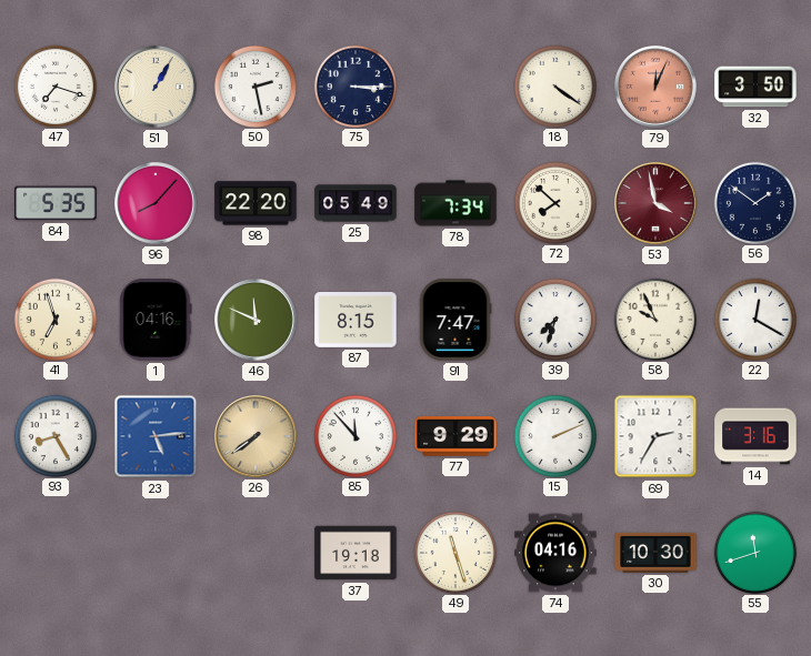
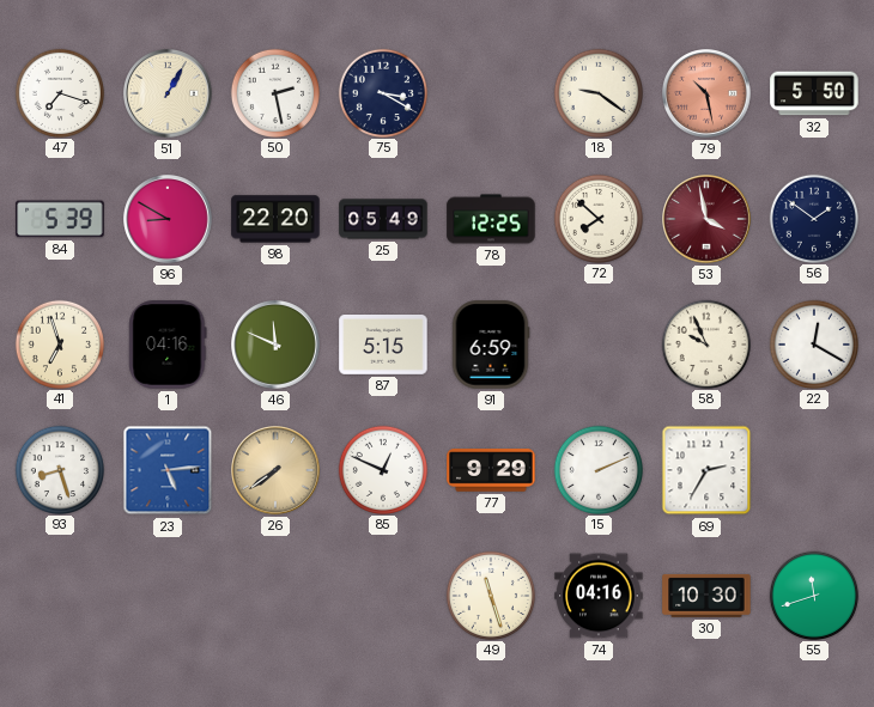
75: 3:15 -> 3:20 (382, 92)
18: 4:21 -> 9:21 (597, 92)
79: 12:04 -> 10:28 (708, 95)
32: 3:50 -> 5:50 (814, 93)
84: 5:35 -> 5:39 (60, 219)
96: 8:07 -> 8:50 (169, 220)
78: 7:34 -> 12:25 (491, 219)
87: 8:15 -> 5:15 (383, 346)
91: 7:47 -> 6:59 (491, 345)
39: 7:33 -> none (554, 319)
93: 8:25 -> 8:27 (59, 469)
85: 11:53 -> 12:49 (382, 469)
14: 3:16 -> none (755, 436)
37: 19:18 -> none (356, 553)
